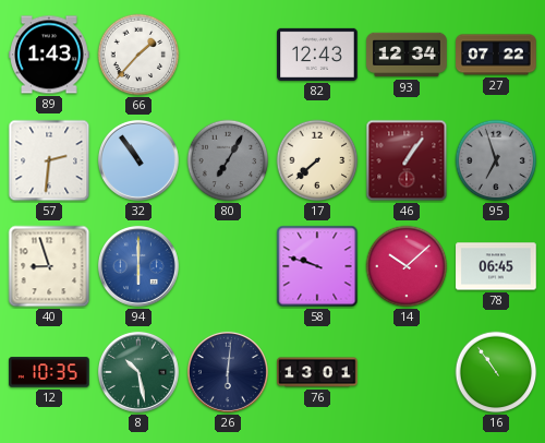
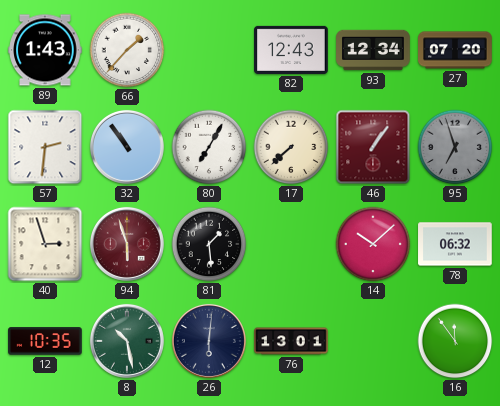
27: 07:22 -> 07:20 (455, 50)
80 dial: grey -> white (209, 147)
40: 8:57 -> 2:57 (45, 244)
94: 6:00 -> 5:57 (127, 244)
94 dial: blue -> burgundy (127, 244)
81: none -> 1:29 (209, 244)
58: 9:48 -> none (317, 266)
78: 06:45 -> 06:32 (455, 244)
16: 10:54 -> 11:54 (455, 341)
